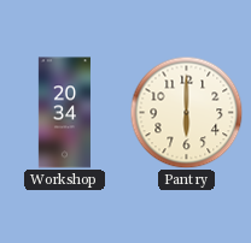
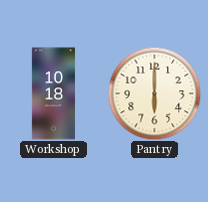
Workshop: 20:34 -> 10:18 (53, 94)
